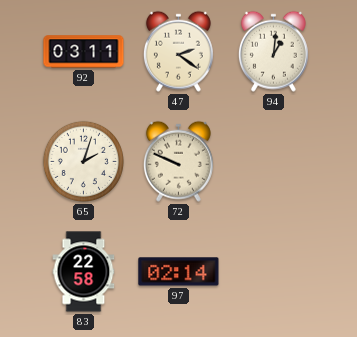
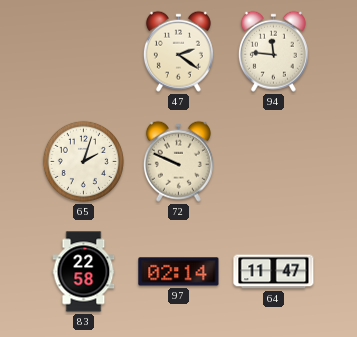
92: 03:11 -> none (84, 52)
94: 1:01 -> 11:46 (273, 51)
64: none -> 11:47 (274, 272)
